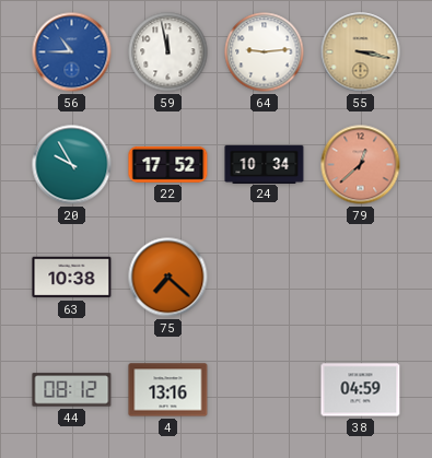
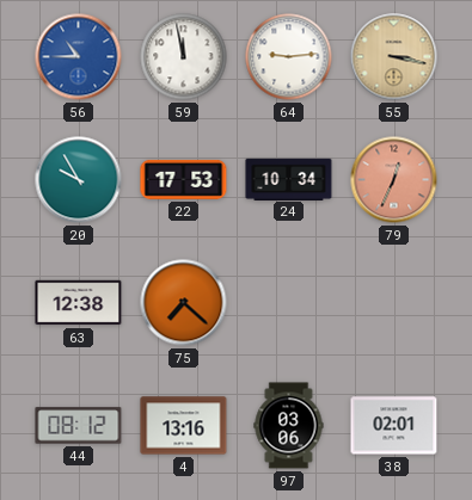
22: 17:52 -> 17:53 (184, 179)
79: 12:38 -> 12:34 (394, 180)
63: 10:38 -> 12:38 (79, 303)
97: none -> 03:06 (289, 426)
38: 04:59 -> 02:01 (394, 426)
